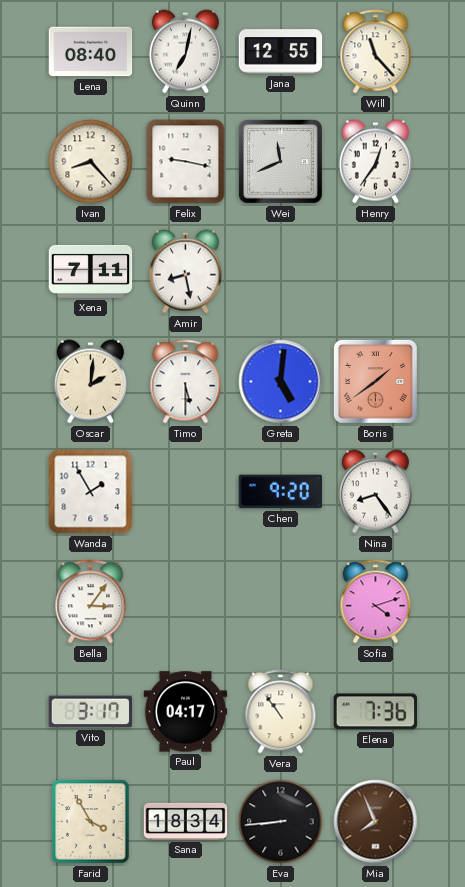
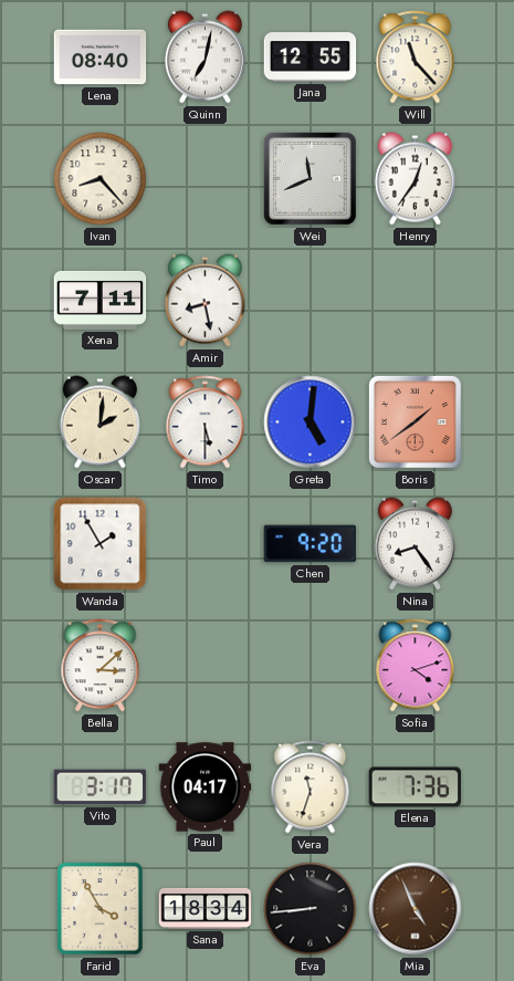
Felix: 9:17 -> none (186, 162)
Bella: 3:06 -> 3:08 (101, 666)
Vera: 10:54 -> 11:33 (311, 787)
Mia: 7:56 -> 4:56 (416, 909)
